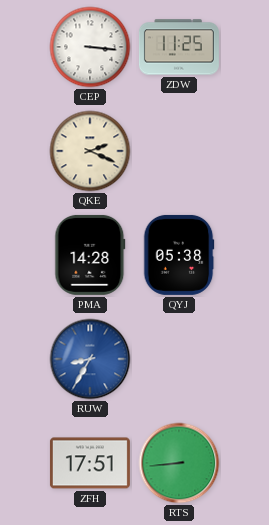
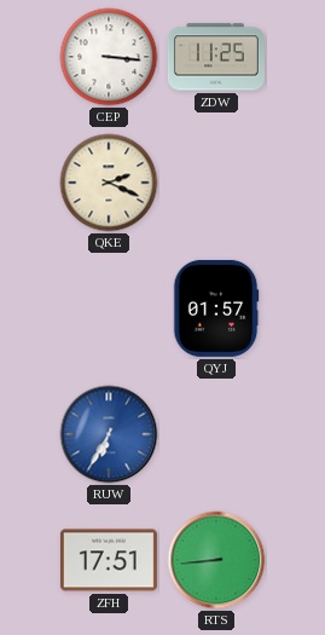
PMA: 14:28 -> none (90, 255)
QYJ: 05:38 -> 01:57 (216, 308)
RUW: 8:35 -> 6:35 (109, 434)
